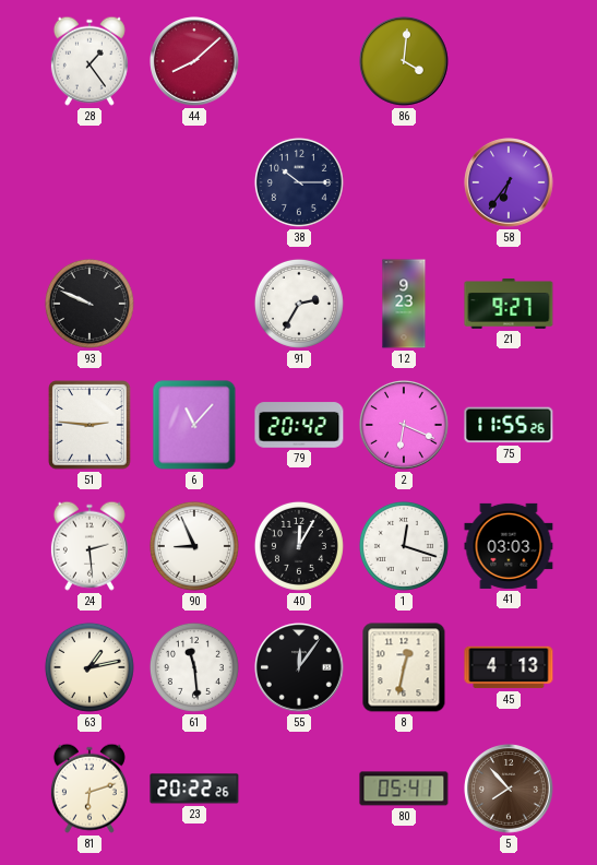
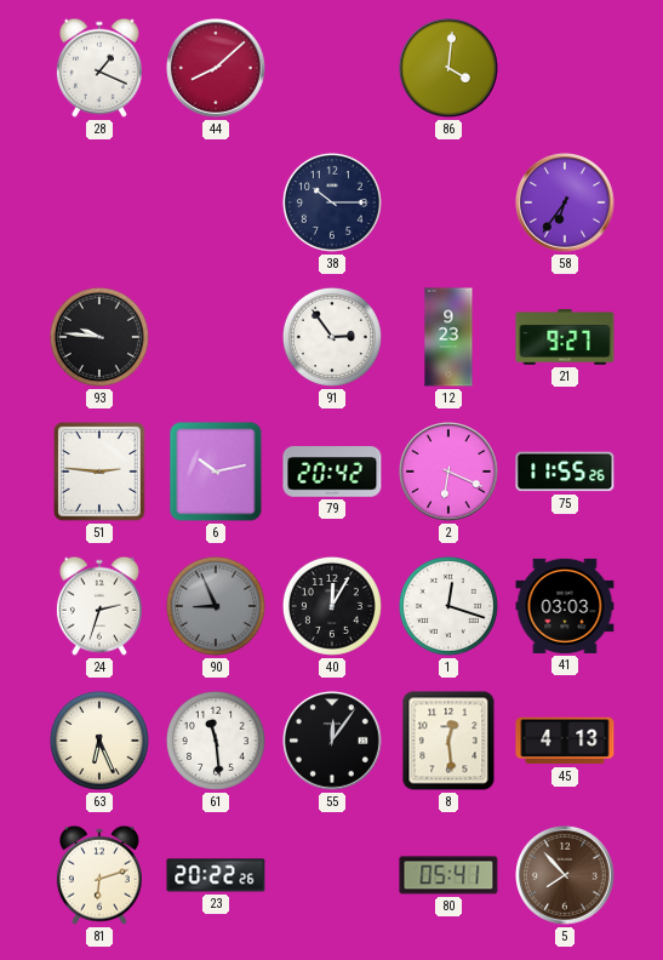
28: 1:24 -> 1:19 (99, 68)
93: 9:49 -> 9:46 (99, 337)
91: 2:35 -> 2:54 (332, 337)
6: 11:07 -> 10:13 (216, 472)
24: 2:29 -> 2:33 (99, 606)
90 dial: white -> grey (216, 606)
63: 1:13 -> 6:26 (99, 741)
8: 12:32 -> 12:29 (448, 741)
